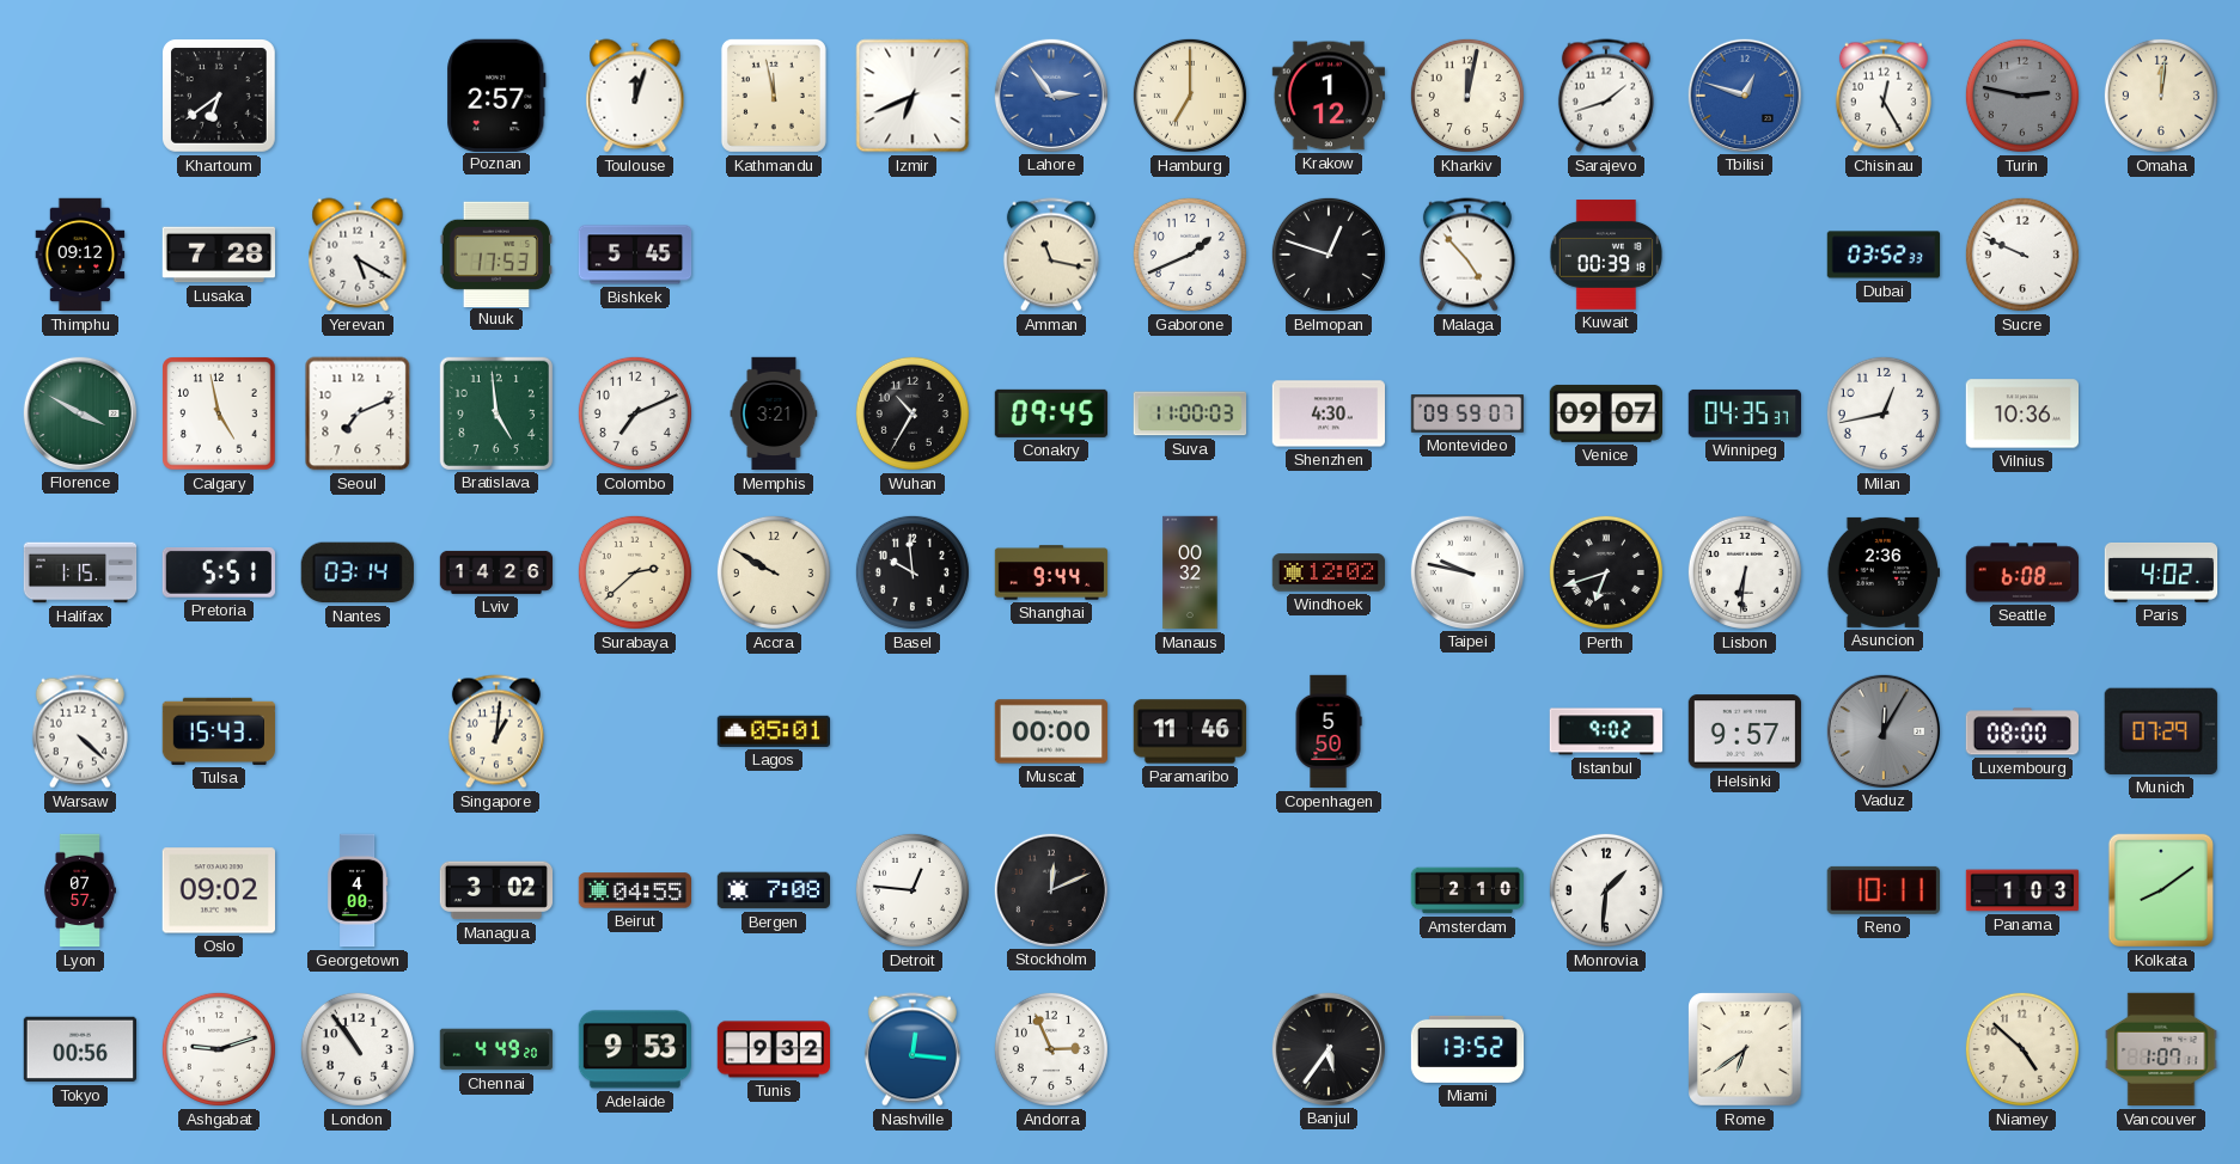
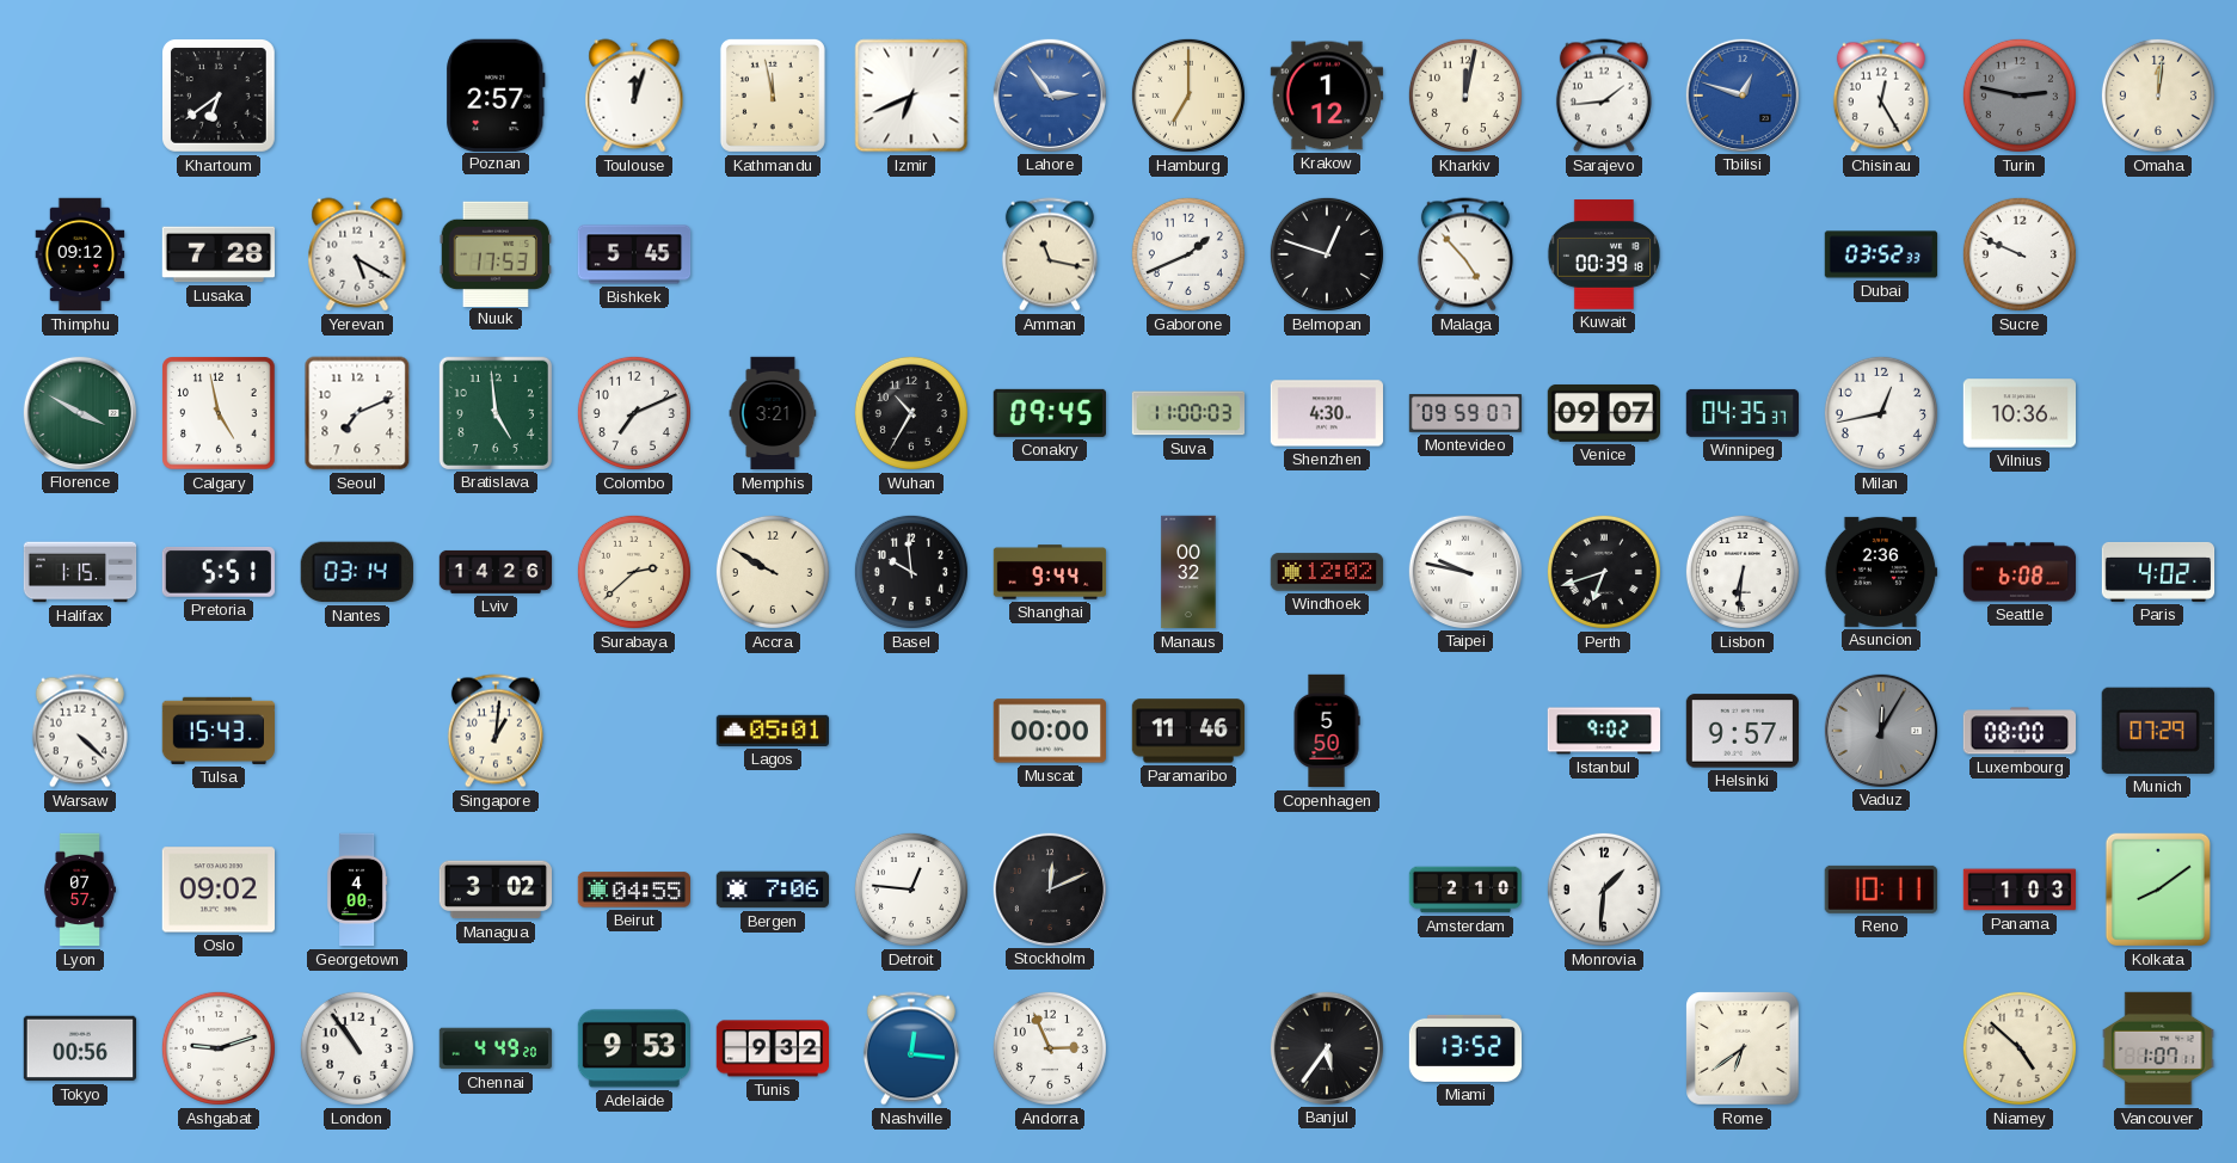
Sarajevo: 1:42 -> 1:44 (1604, 96)
Bergen: 7:08 -> 7:06 (772, 890)
